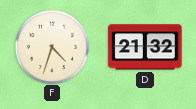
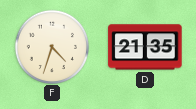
D: 21:32 -> 21:35 (145, 47)
